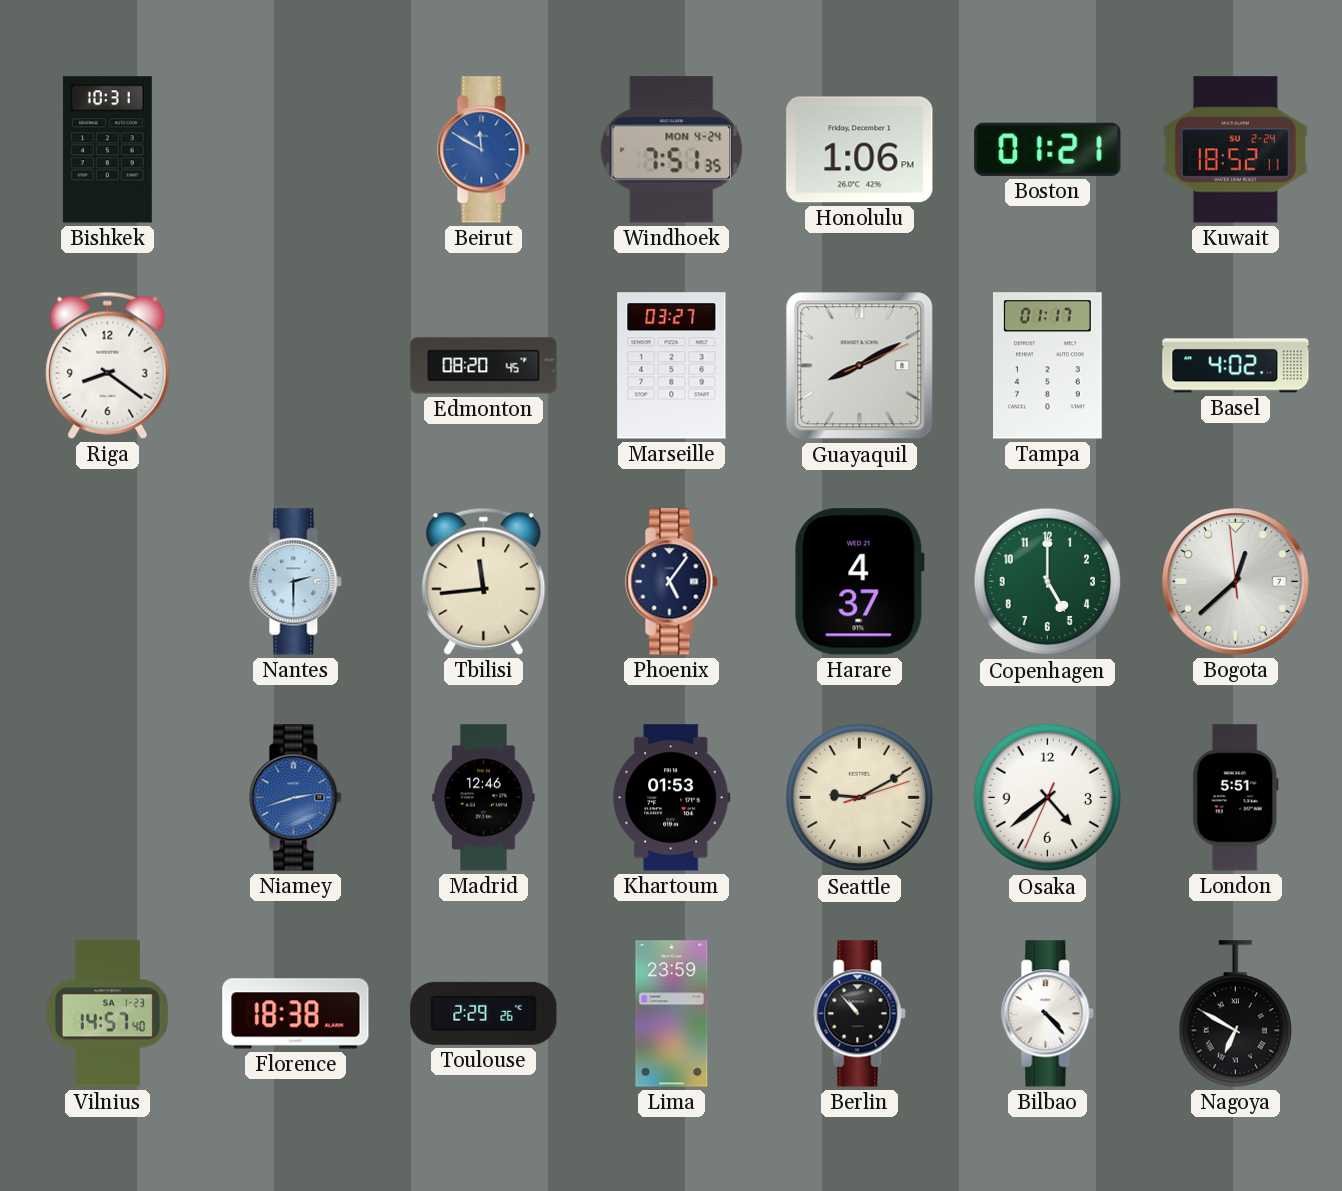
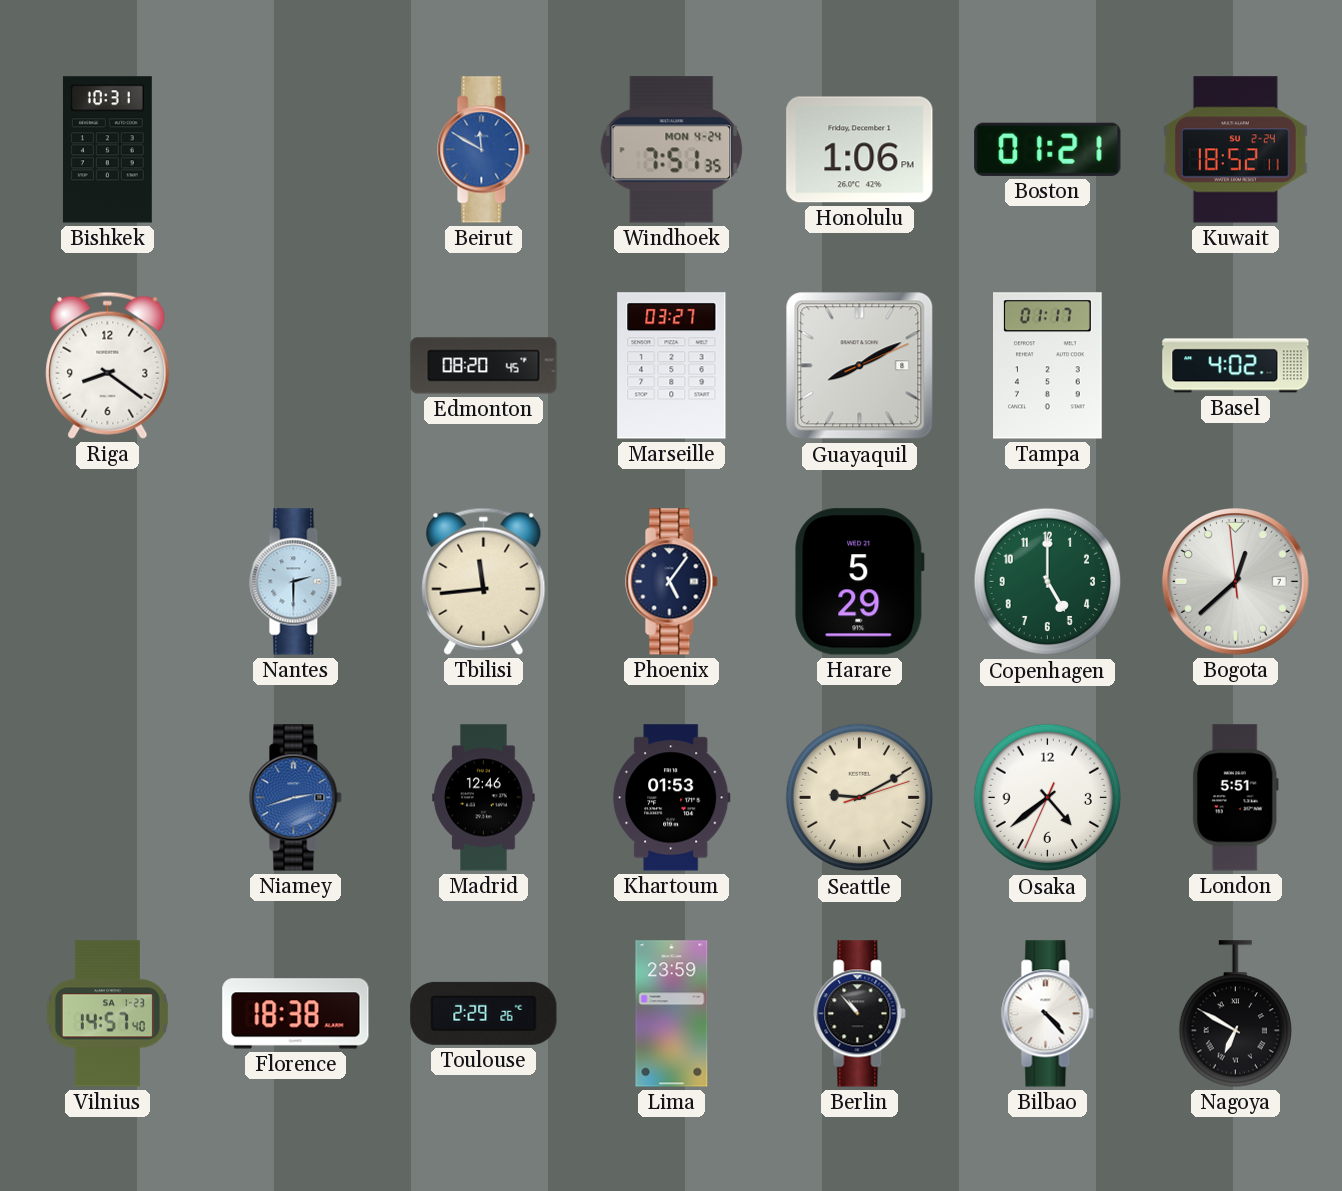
Harare: 4:37 -> 5:29 (860, 582)
